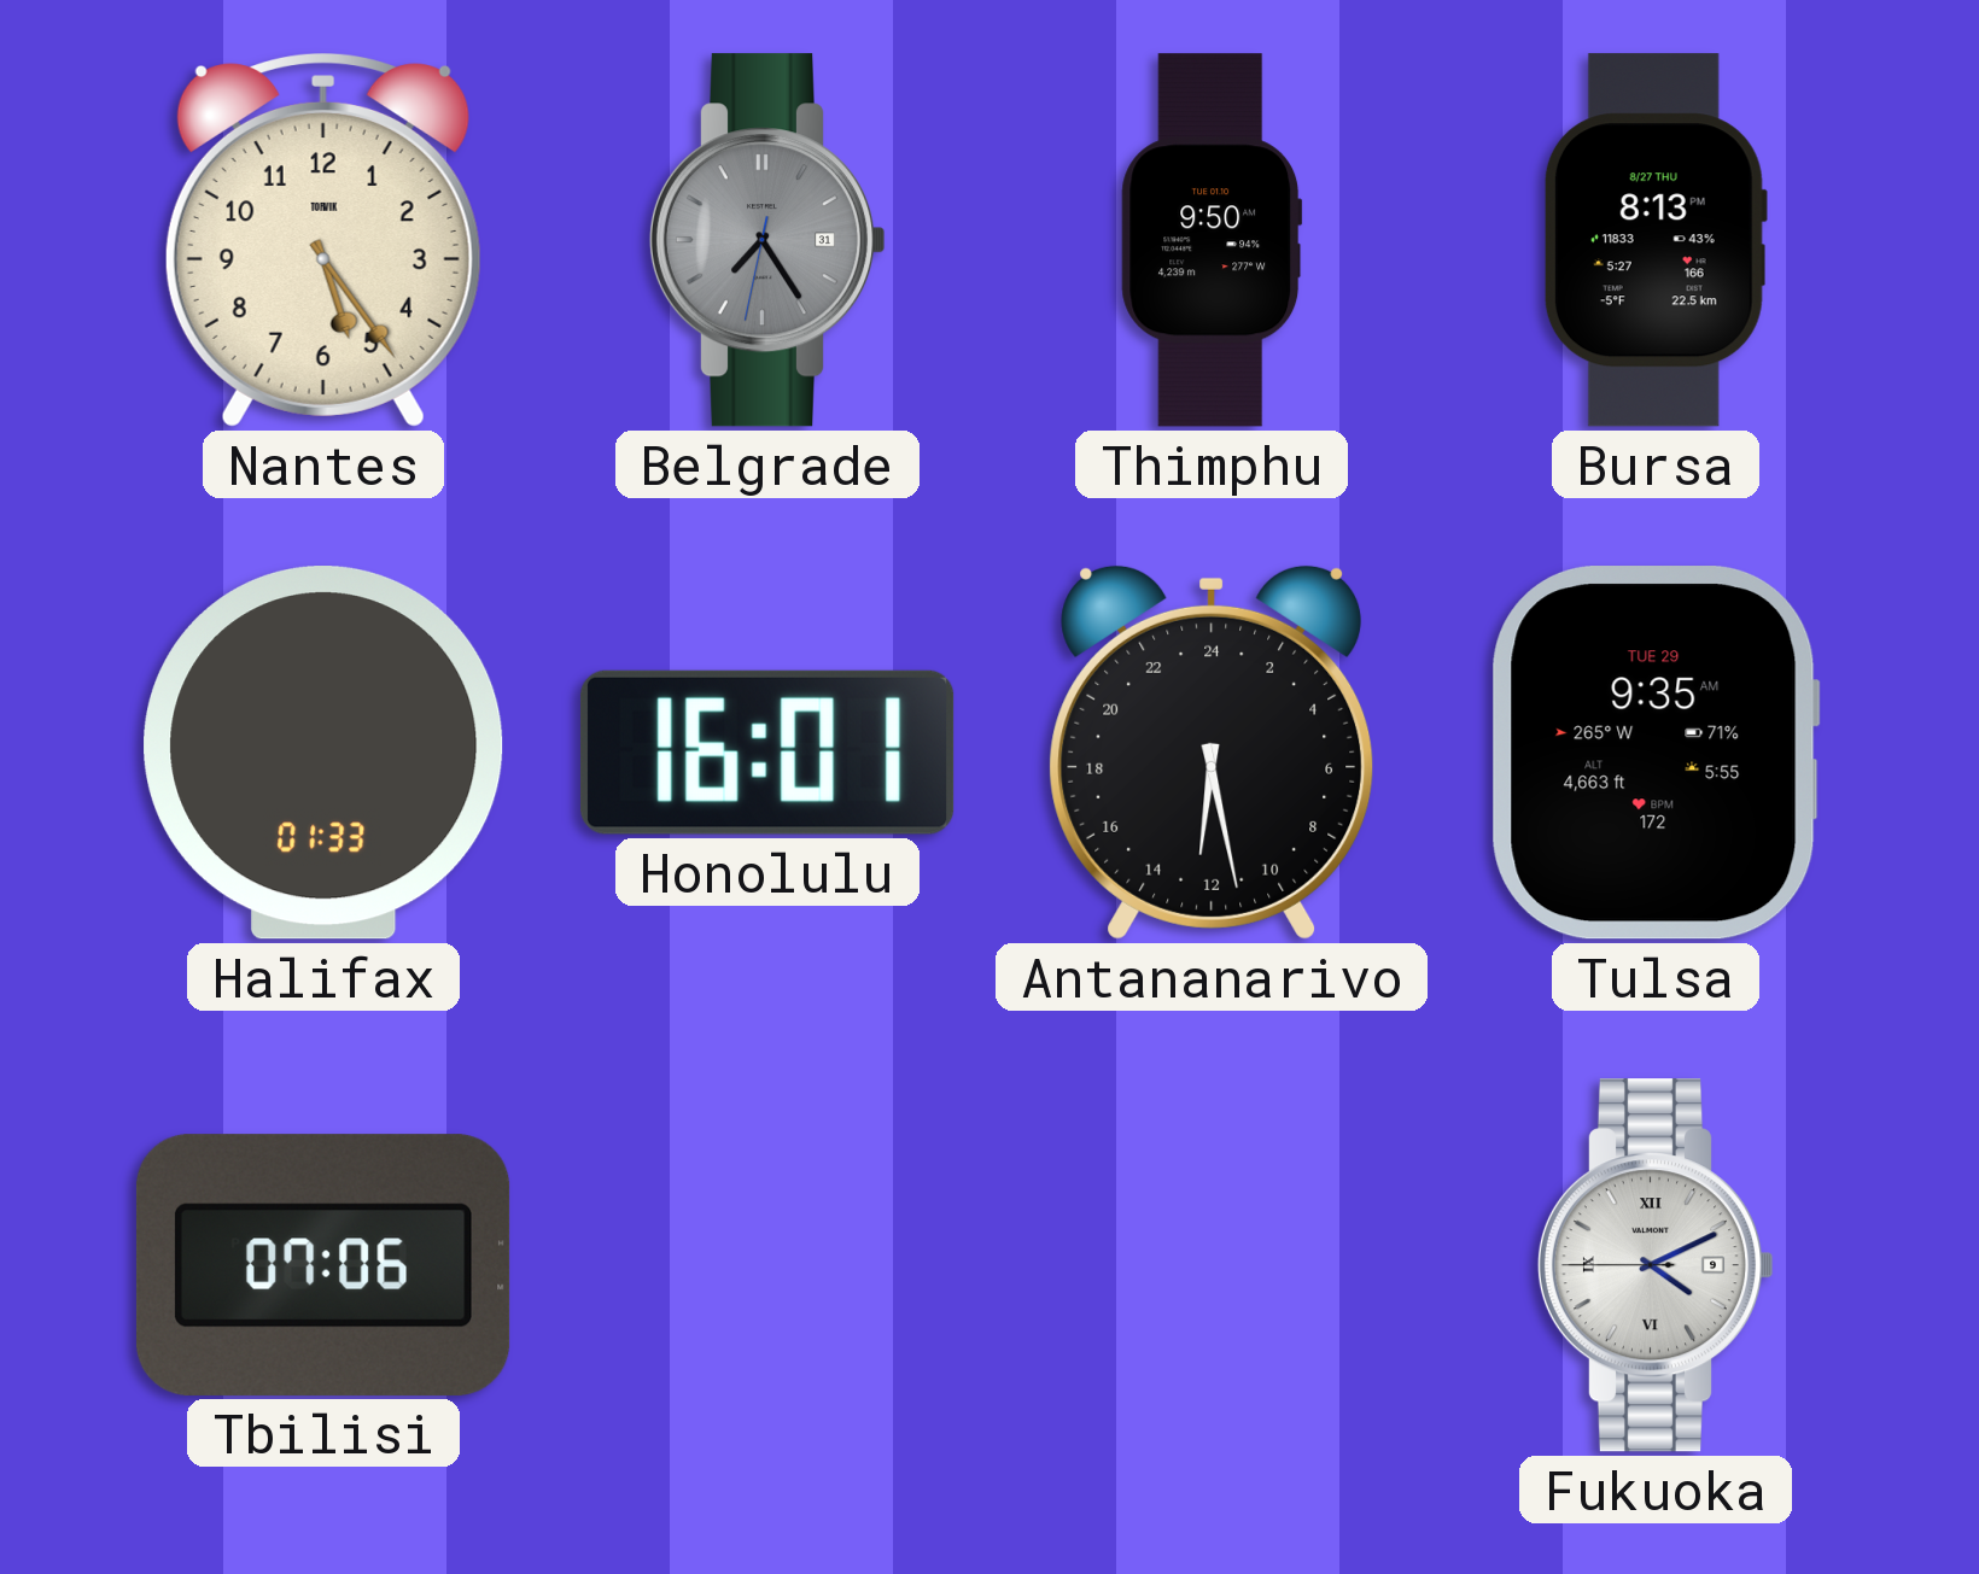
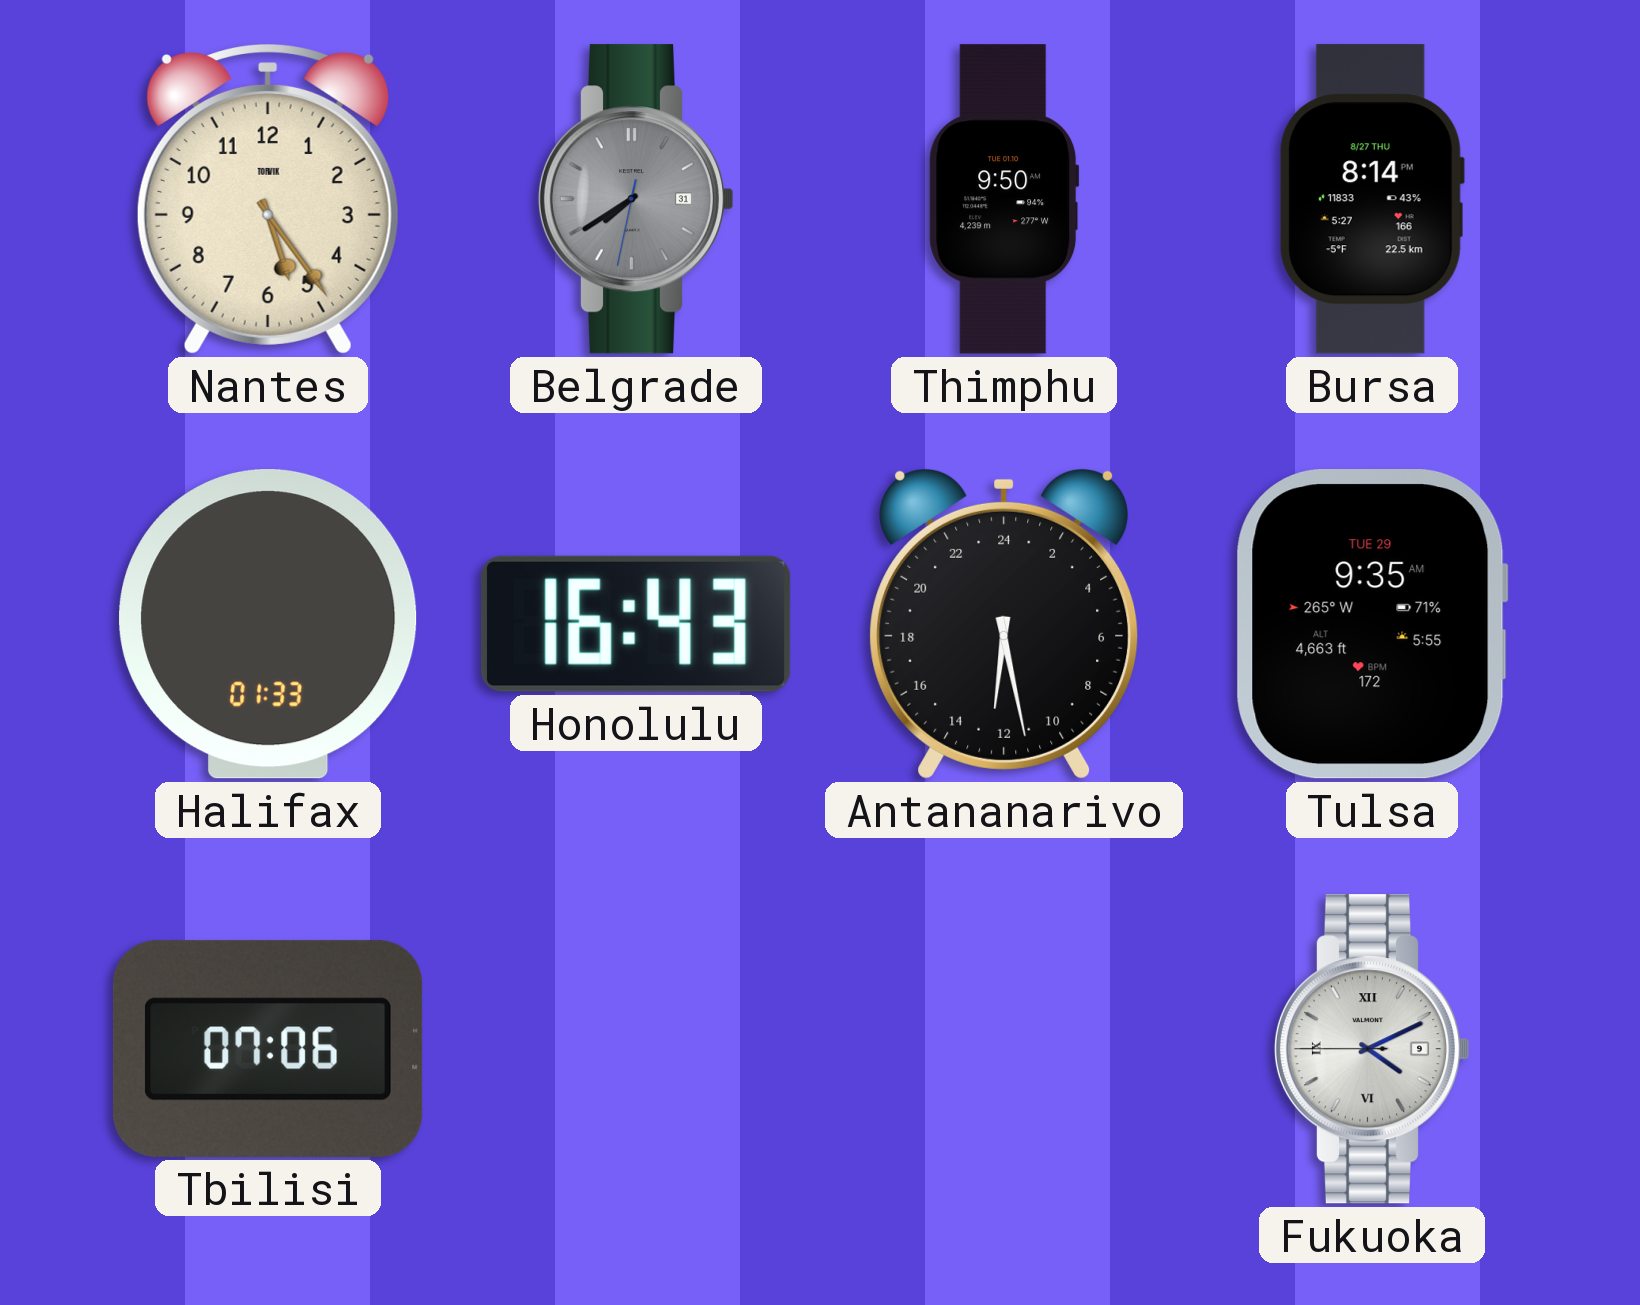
Belgrade: 7:24 -> 7:39 (636, 199)
Bursa: 8:13 -> 8:14 (1371, 199)
Honolulu: 16:01 -> 16:43 (636, 624)
